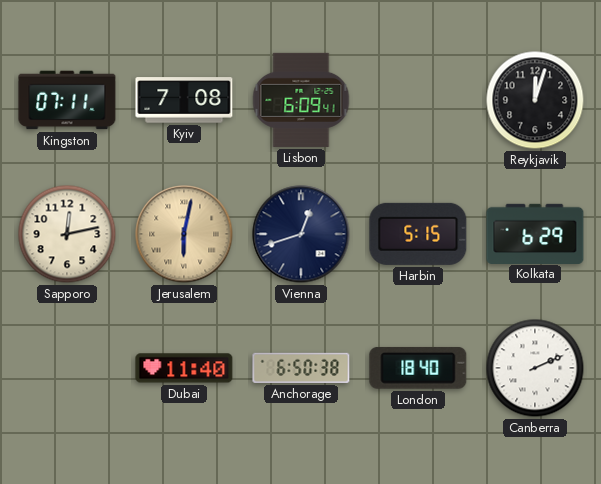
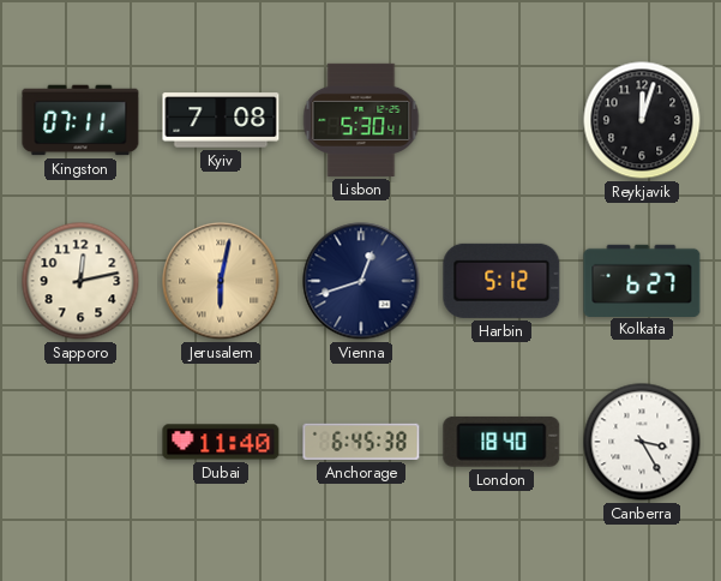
Lisbon: 6:09 -> 5:30 (361, 120)
Harbin: 5:15 -> 5:12 (501, 281)
Kolkata: 6:29 -> 6:27 (642, 280)
Anchorage: 6:50 -> 6:45 (361, 442)
Canberra: 2:11 -> 3:25 (642, 442)
